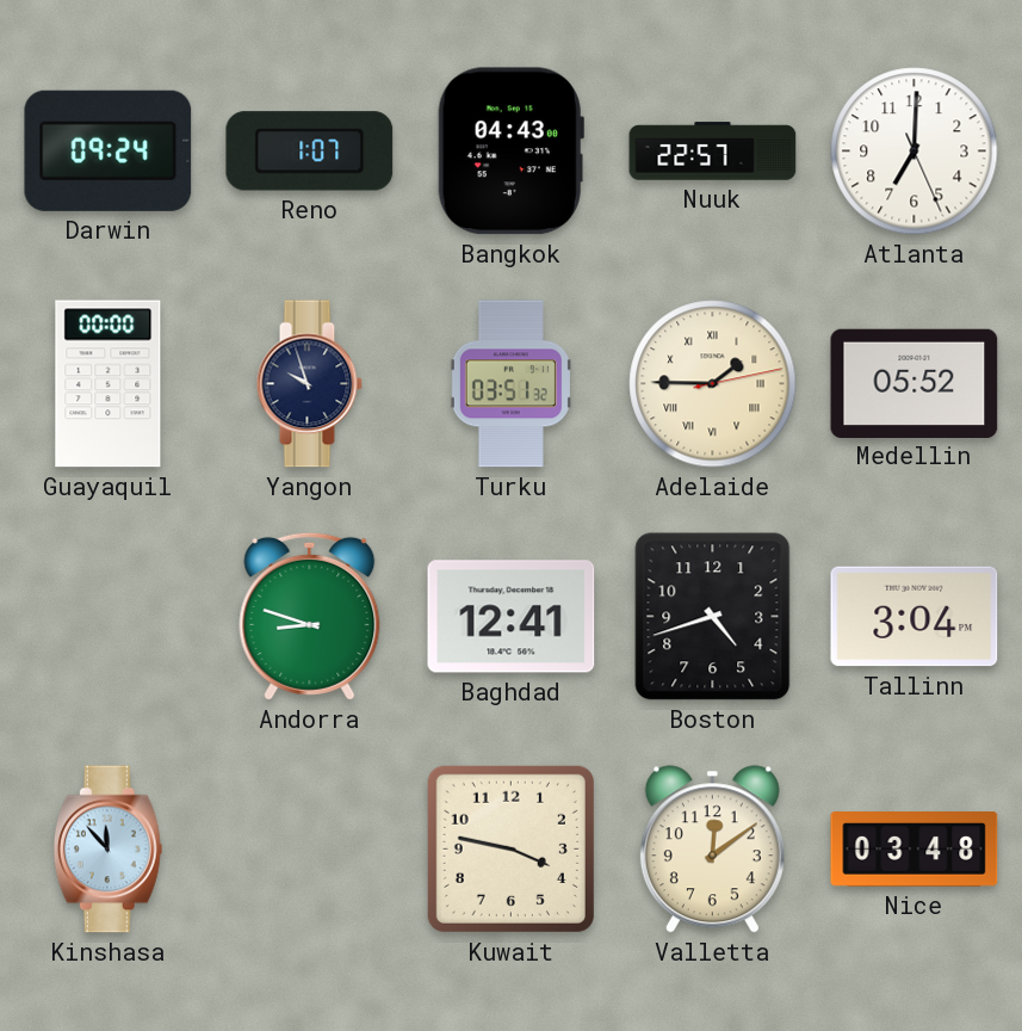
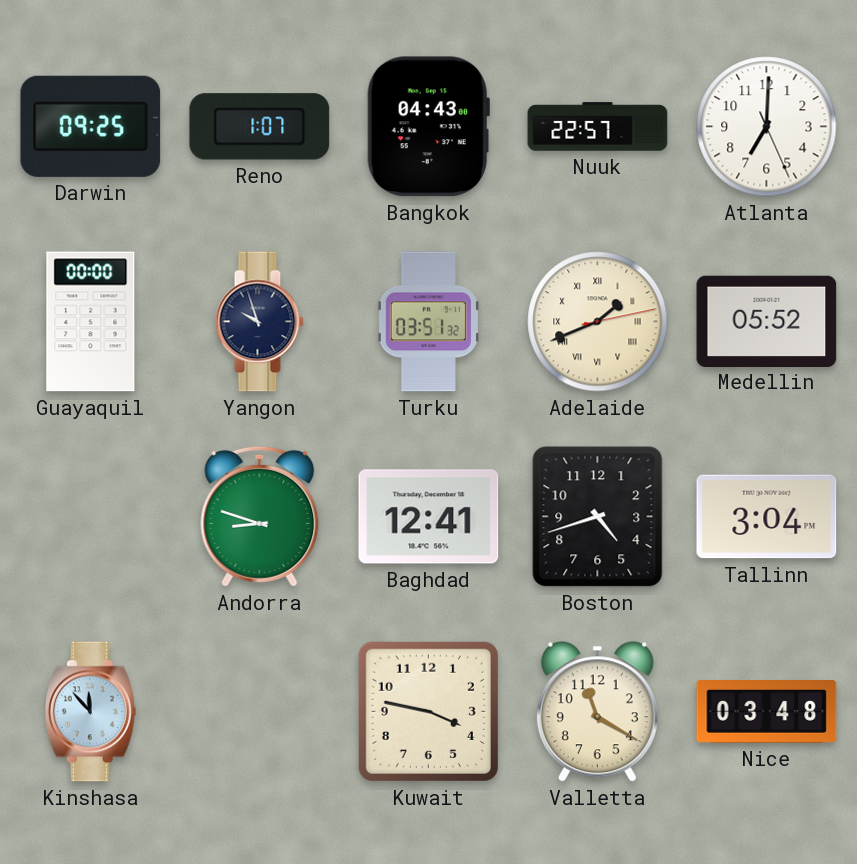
Darwin: 09:24 -> 09:25 (91, 126)
Adelaide: 1:45 -> 1:41 (598, 322)
Valletta: 12:09 -> 11:20 (597, 712)
